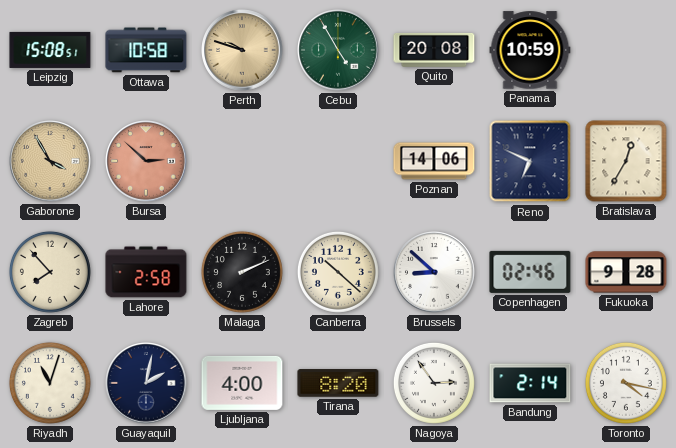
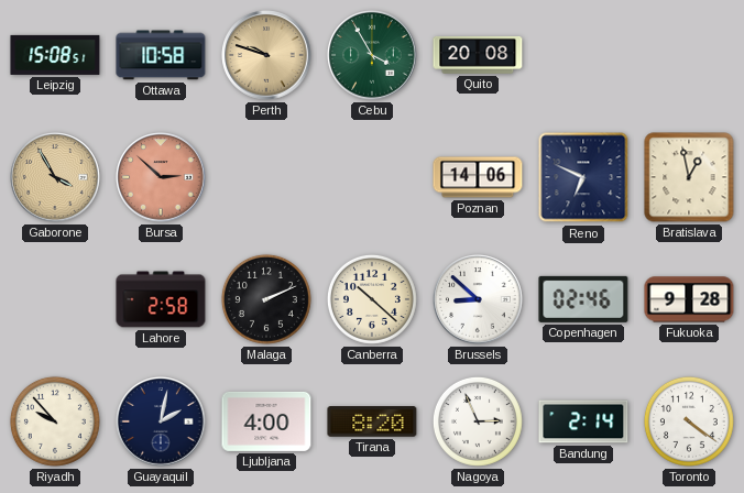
Cebu: 4:55 -> 3:55 (372, 55)
Panama: 10:59 -> none (530, 50)
Bratislava: 12:35 -> 12:58 (689, 177)
Zagreb: 7:53 -> none (50, 272)
Riyadh: 11:03 -> 9:53 (55, 421)
Nagoya: 2:54 -> 2:56 (478, 421)
Toronto: 4:17 -> 4:21 (689, 421)
